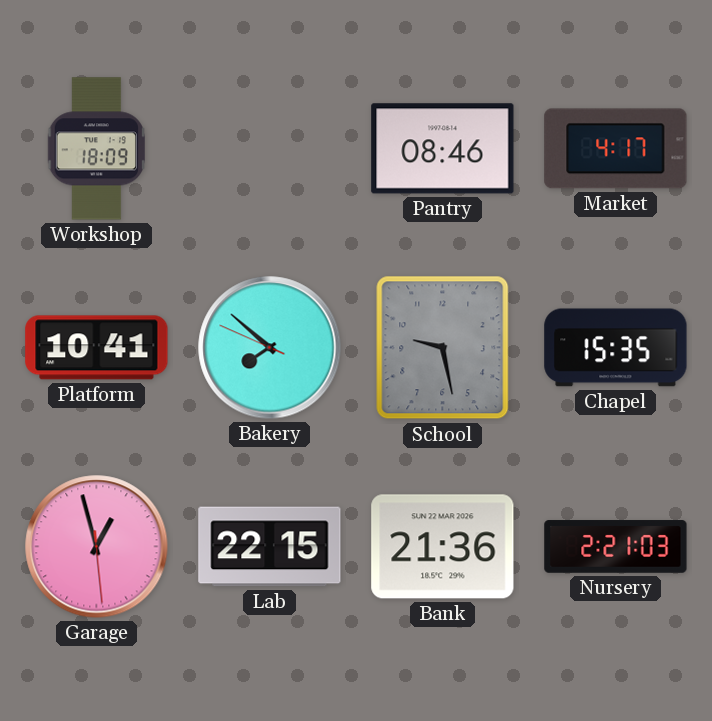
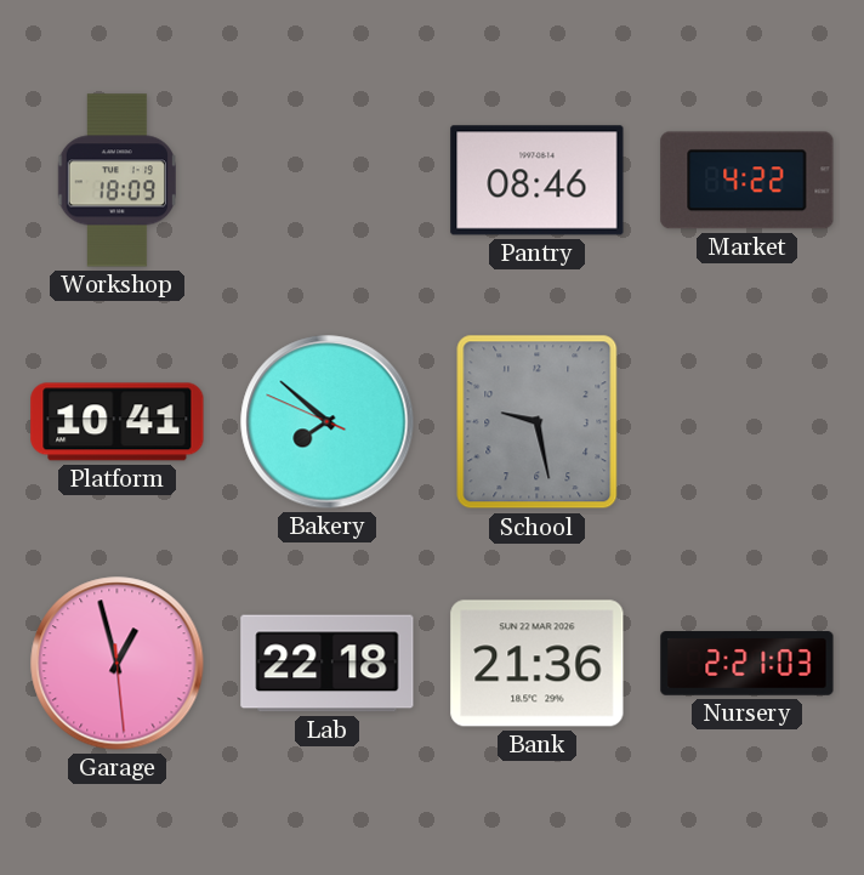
Market: 4:17 -> 4:22 (748, 181)
Chapel: 15:35 -> none (616, 348)
Lab: 22:15 -> 22:18 (328, 664)
